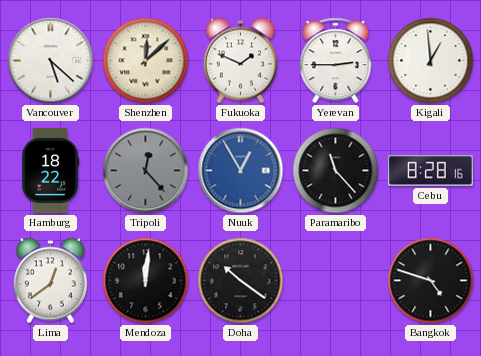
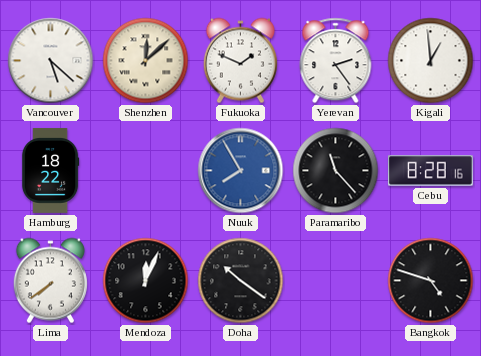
Yerevan: 2:45 -> 2:24 (336, 61)
Tripoli: 12:23 -> none (146, 171)
Nuuk: 12:55 -> 7:55 (241, 171)
Lima: 12:39 -> 7:39 (50, 281)
Mendoza: 12:01 -> 12:04 (146, 281)
